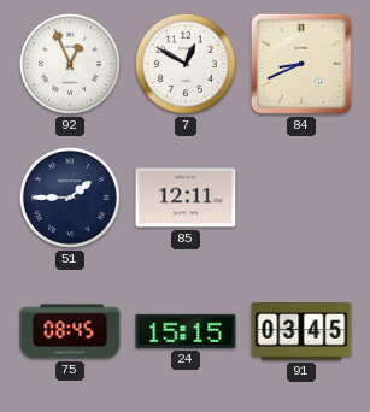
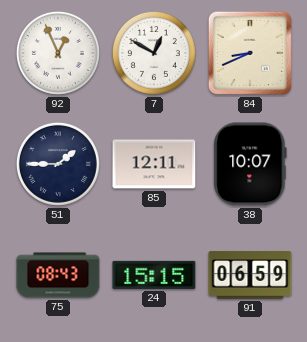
38: none -> 10:07 (250, 164)
75: 08:45 -> 08:43 (58, 275)
91: 03:45 -> 06:59 (250, 275)
